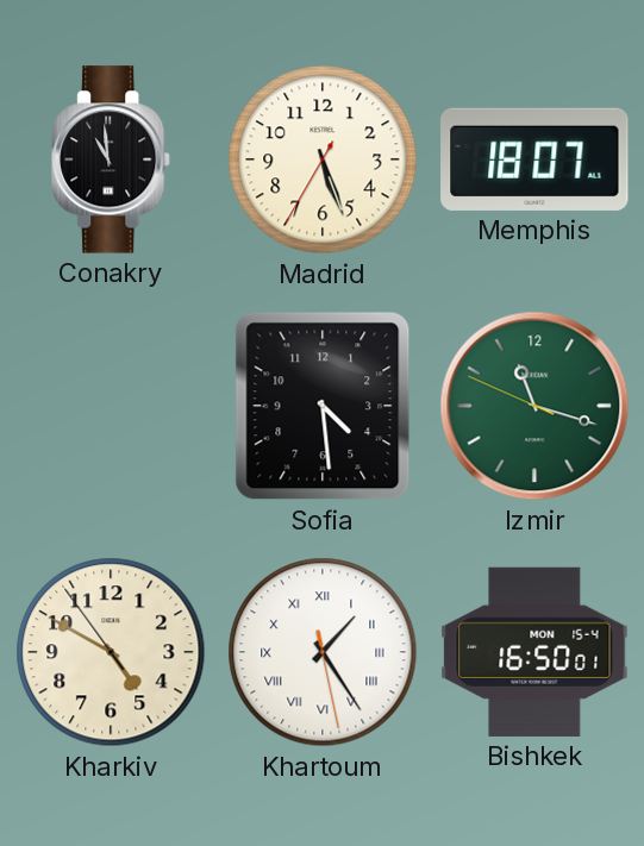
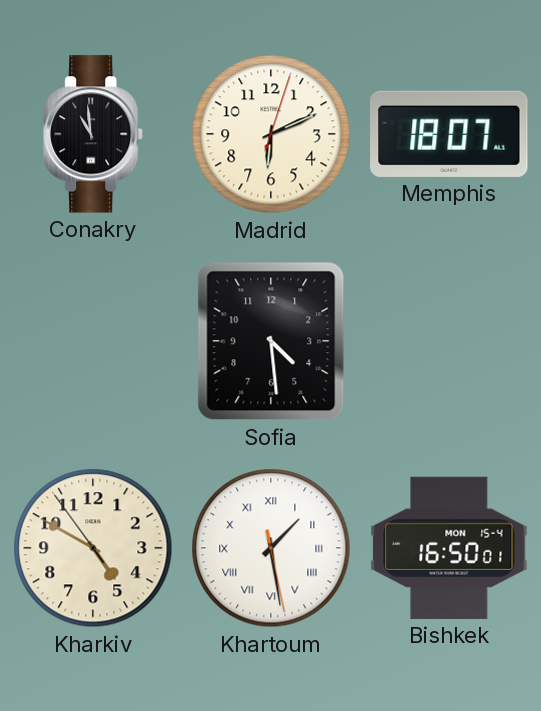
Madrid: 5:26 -> 6:11 (271, 134)
Izmir: 11:17 -> none (534, 406)
Khartoum: 1:24 -> 1:28 (271, 548)
